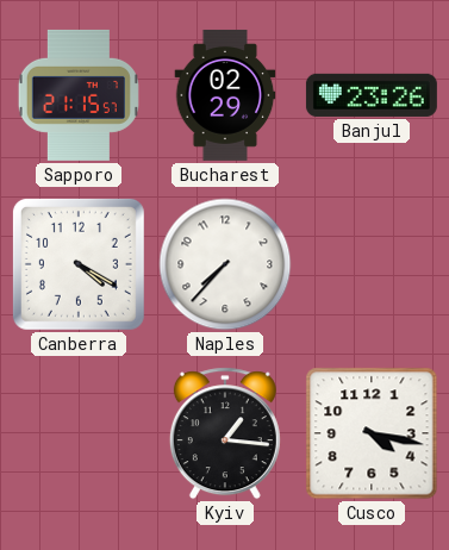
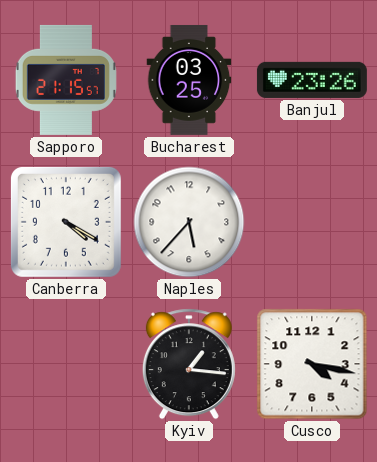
Bucharest: 02:29 -> 03:25 (189, 80)
Naples: 7:37 -> 5:37 (189, 222)
